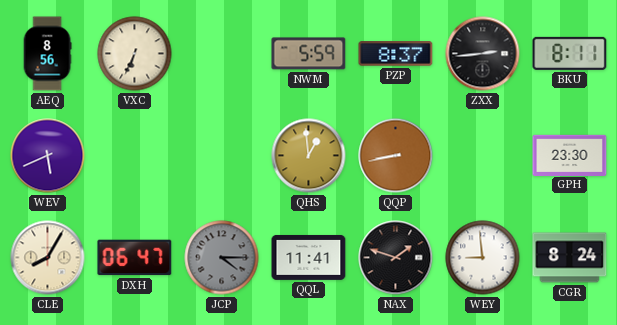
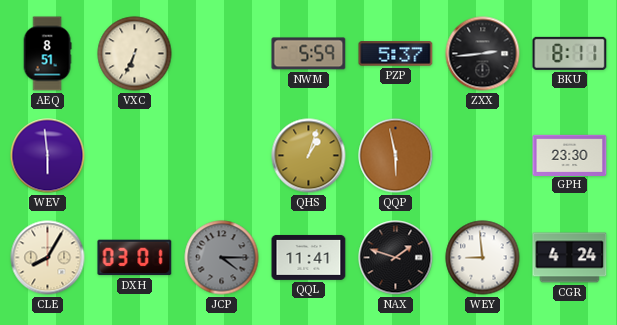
AEQ: 8:56 -> 8:51 (47, 54)
PZP: 8:37 -> 5:37 (396, 54)
WEV: 5:41 -> 5:59 (48, 156)
QHS: 12:59 -> 1:03 (309, 156)
QQP: 8:43 -> 5:58 (396, 156)
DXH: 06:47 -> 03:01 (135, 258)
CGR: 8:24 -> 4:24 (570, 258)
